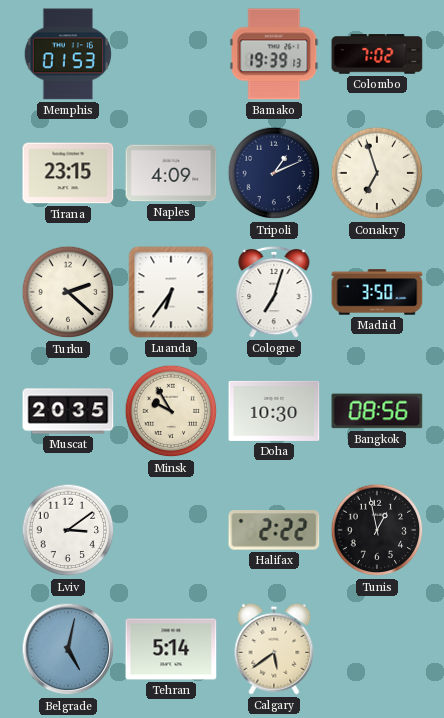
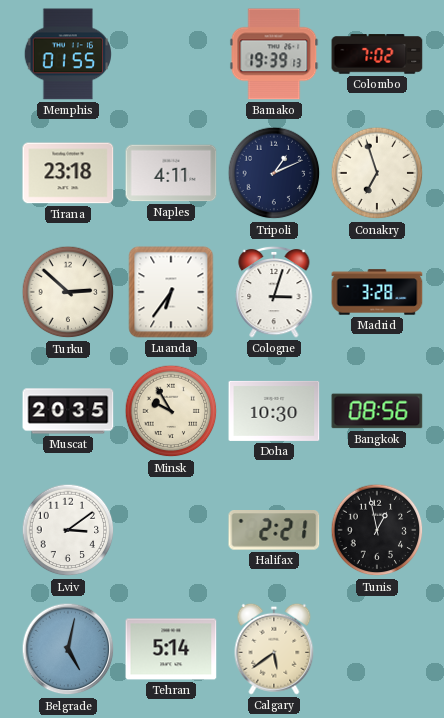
Memphis: 01:53 -> 01:55 (68, 54)
Tirana: 23:15 -> 23:18 (68, 173)
Naples: 4:09 -> 4:11 (171, 173)
Turku: 2:22 -> 2:52 (68, 292)
Cologne: 7:03 -> 3:03 (274, 292)
Madrid: 3:50 -> 3:28 (377, 292)
Halifax: 2:22 -> 2:21 (274, 531)
